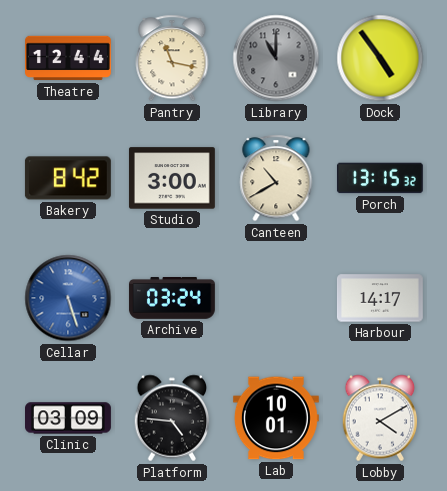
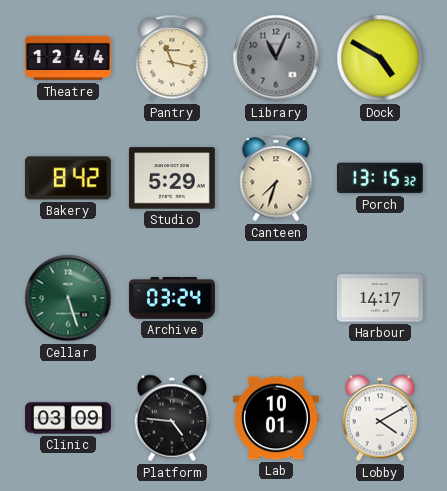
Library: 11:00 -> 11:04 (276, 58)
Dock: 4:54 -> 4:50 (380, 58)
Studio: 3:00 -> 5:29 (172, 178)
Canteen: 10:40 -> 7:33 (276, 178)
Cellar dial: blue -> green (68, 298)
